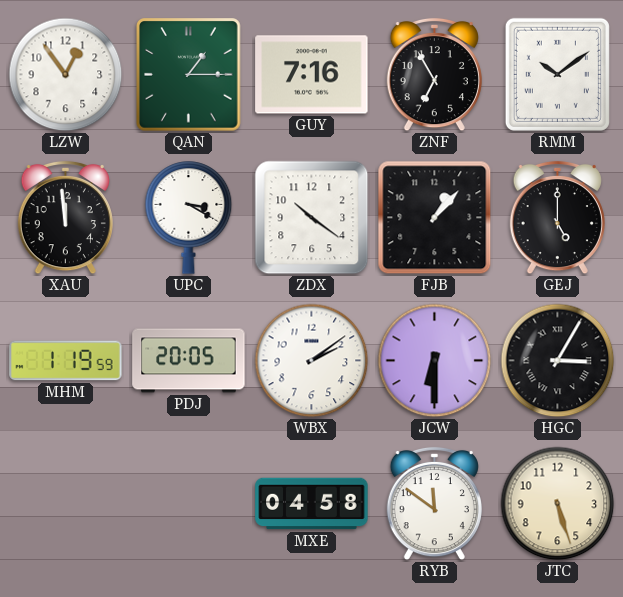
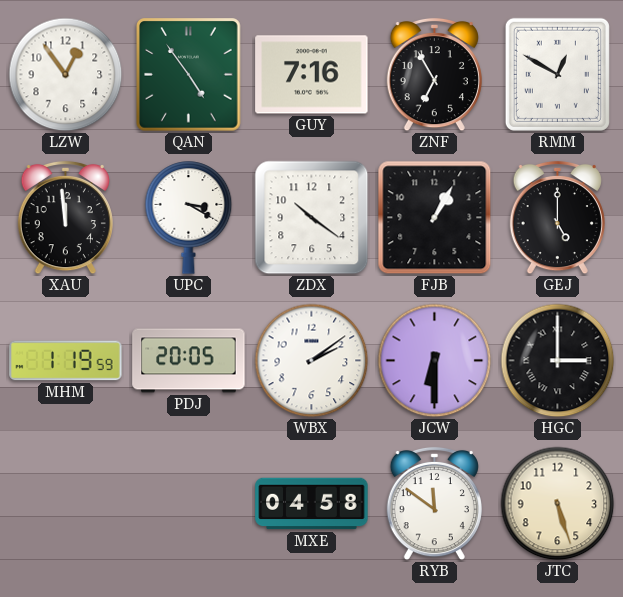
QAN: 1:15 -> 4:54 (189, 75)
RMM: 10:09 -> 12:50 (557, 74)
FJB: 1:07 -> 1:05 (435, 218)
HGC: 3:05 -> 3:00 (558, 361)
